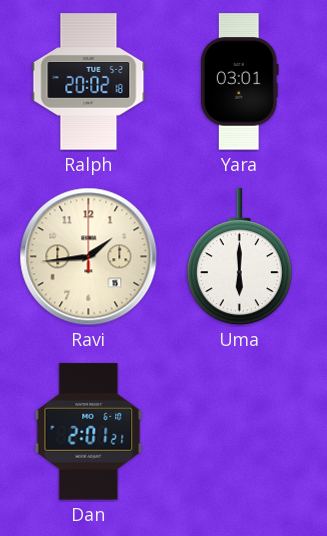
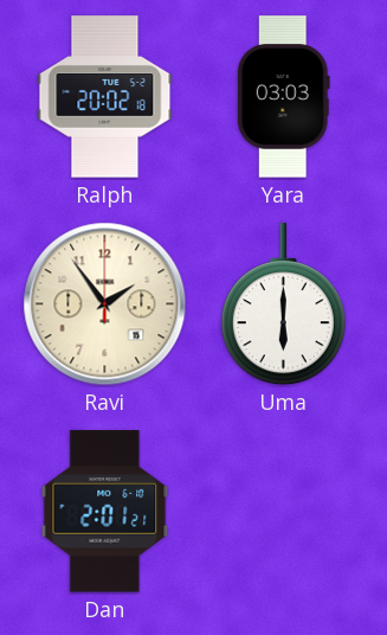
Yara: 03:01 -> 03:03 (283, 97)
Ravi: 1:44 -> 1:54 (105, 304)
